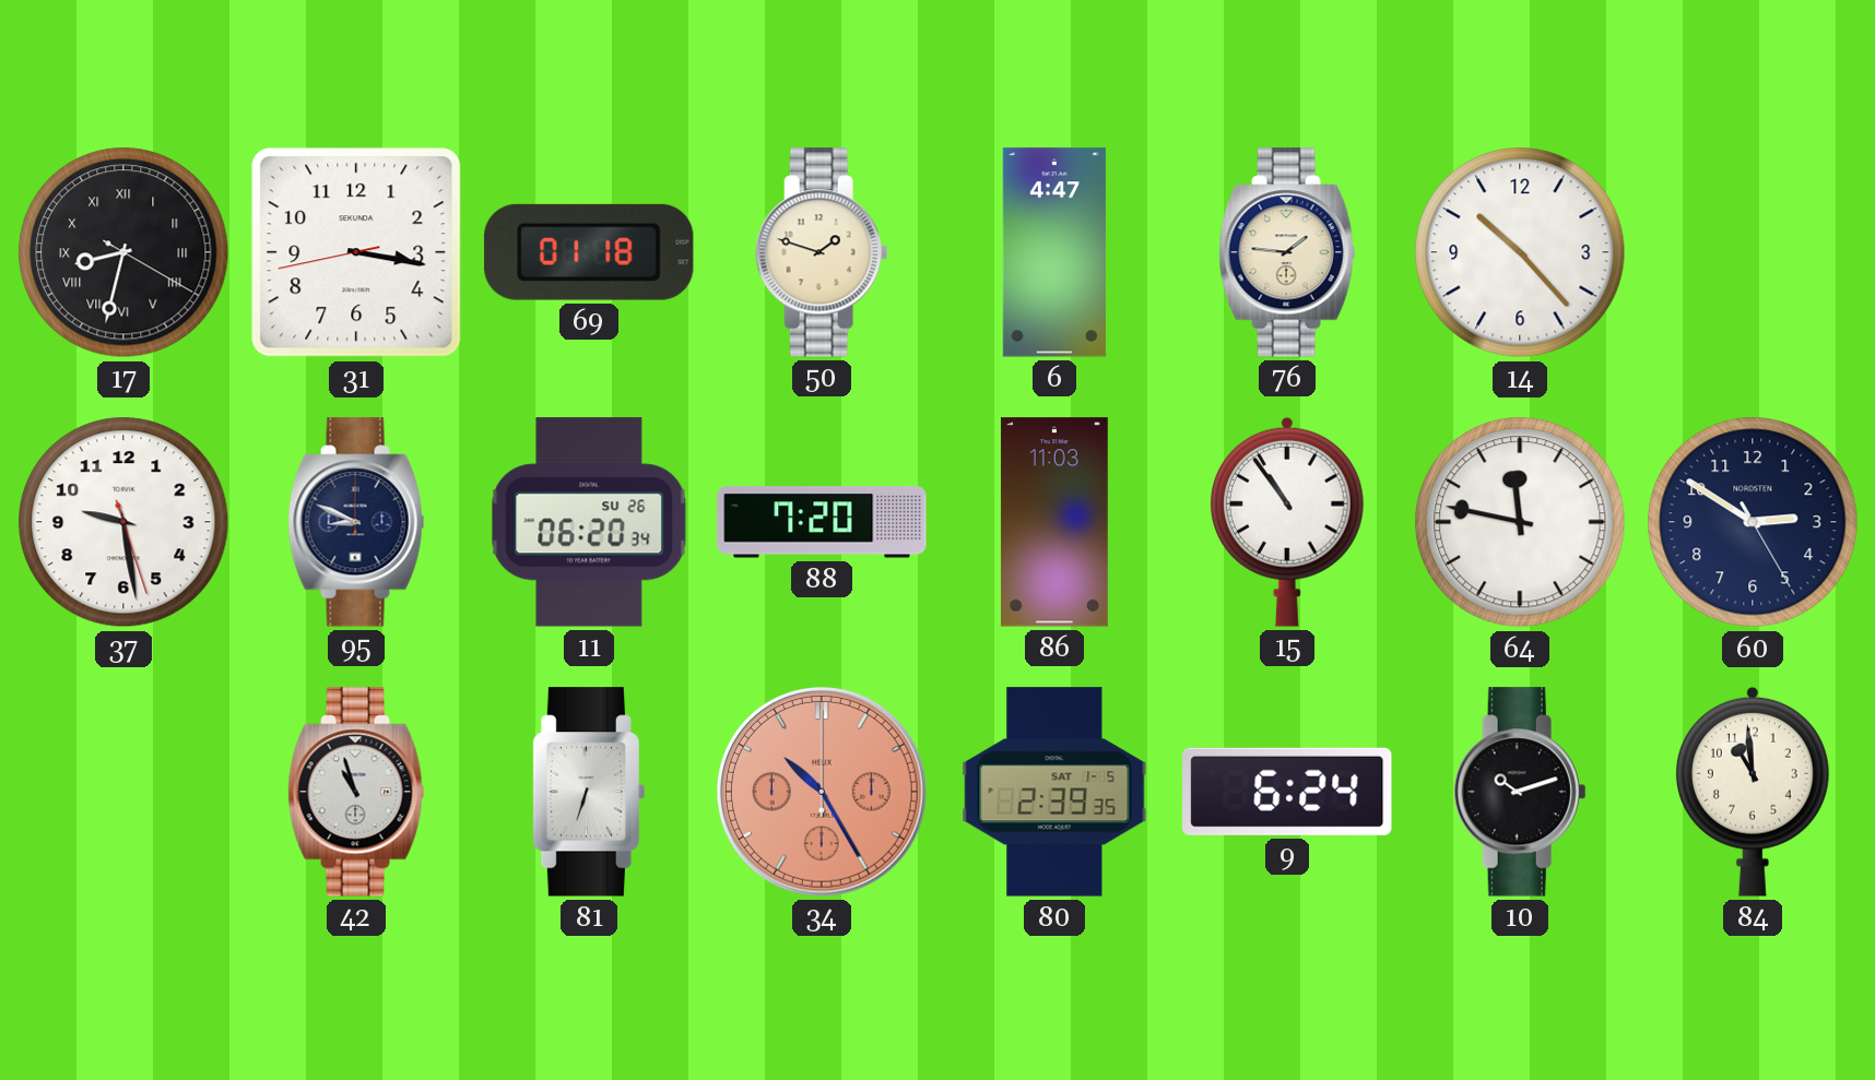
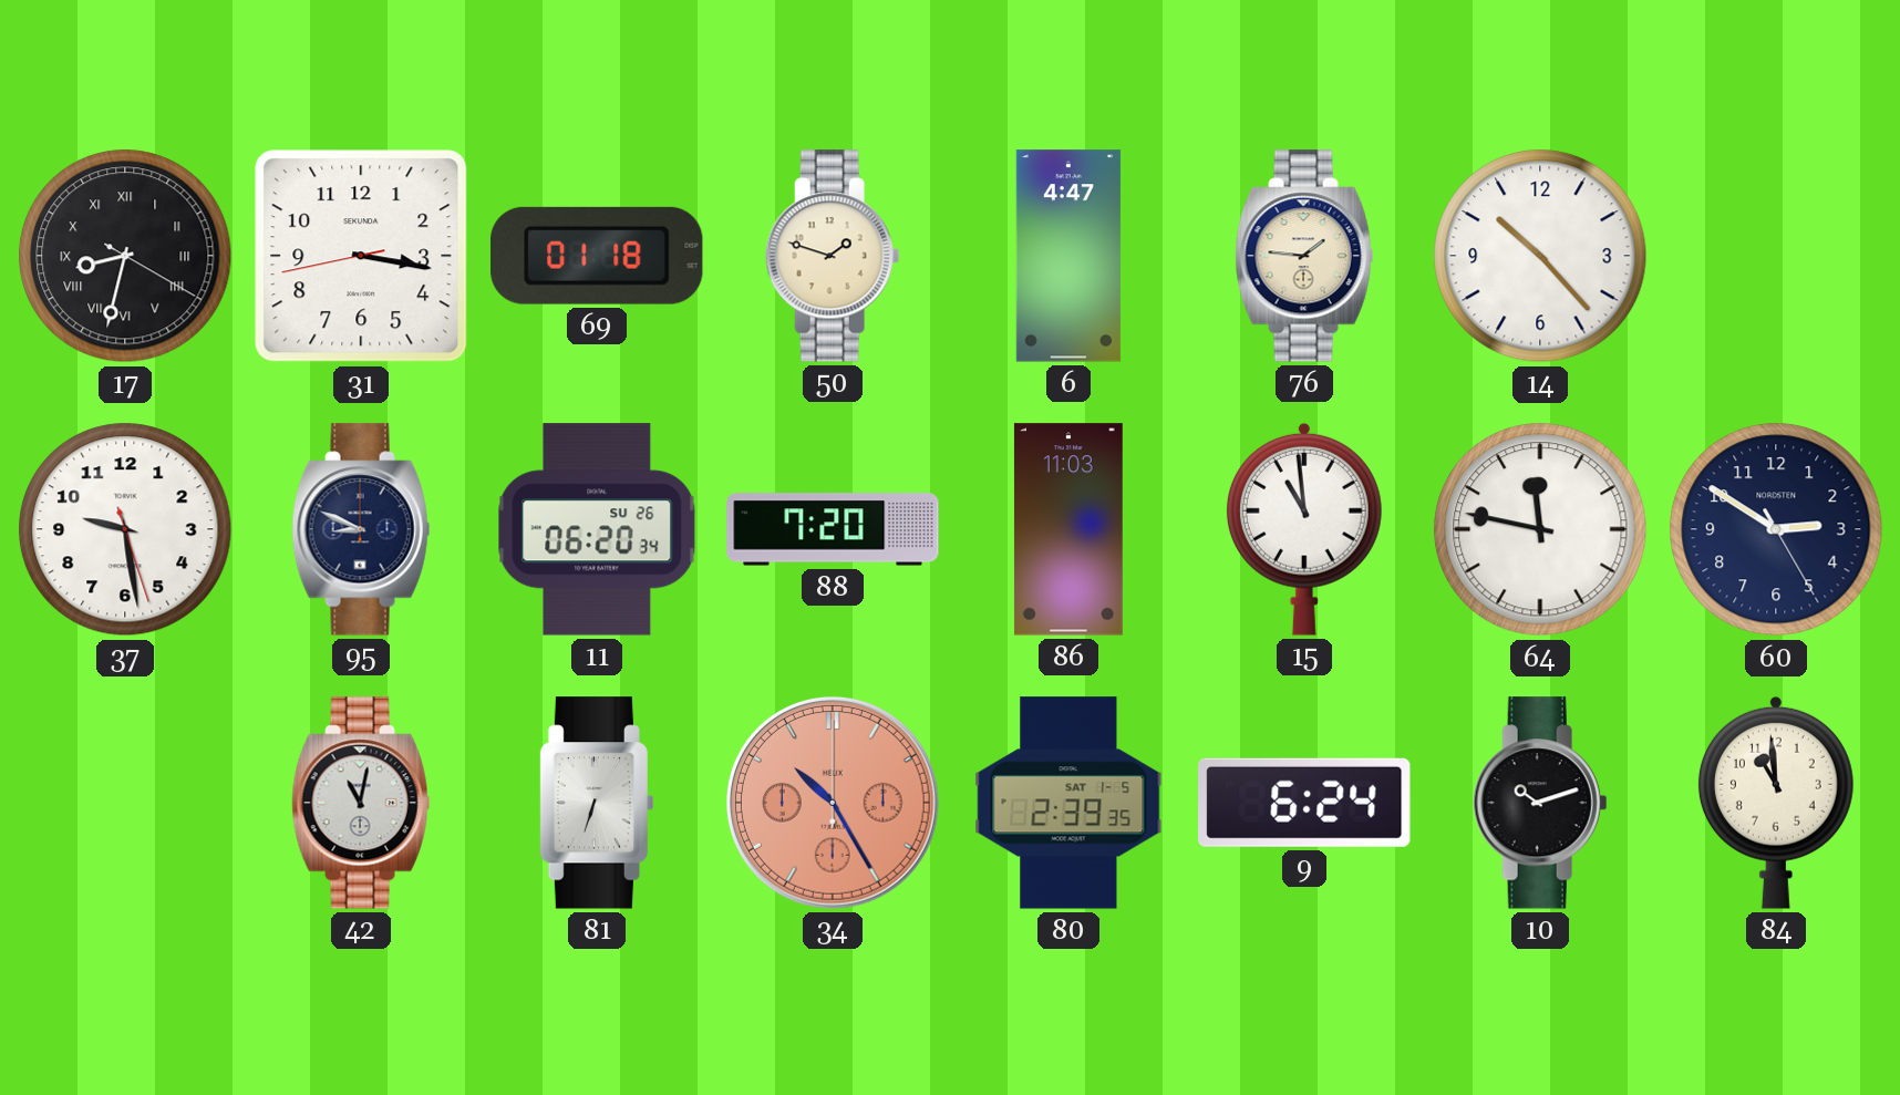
15: 10:54 -> 10:59 (1304, 529)
42: 10:57 -> 11:02 (361, 803)
